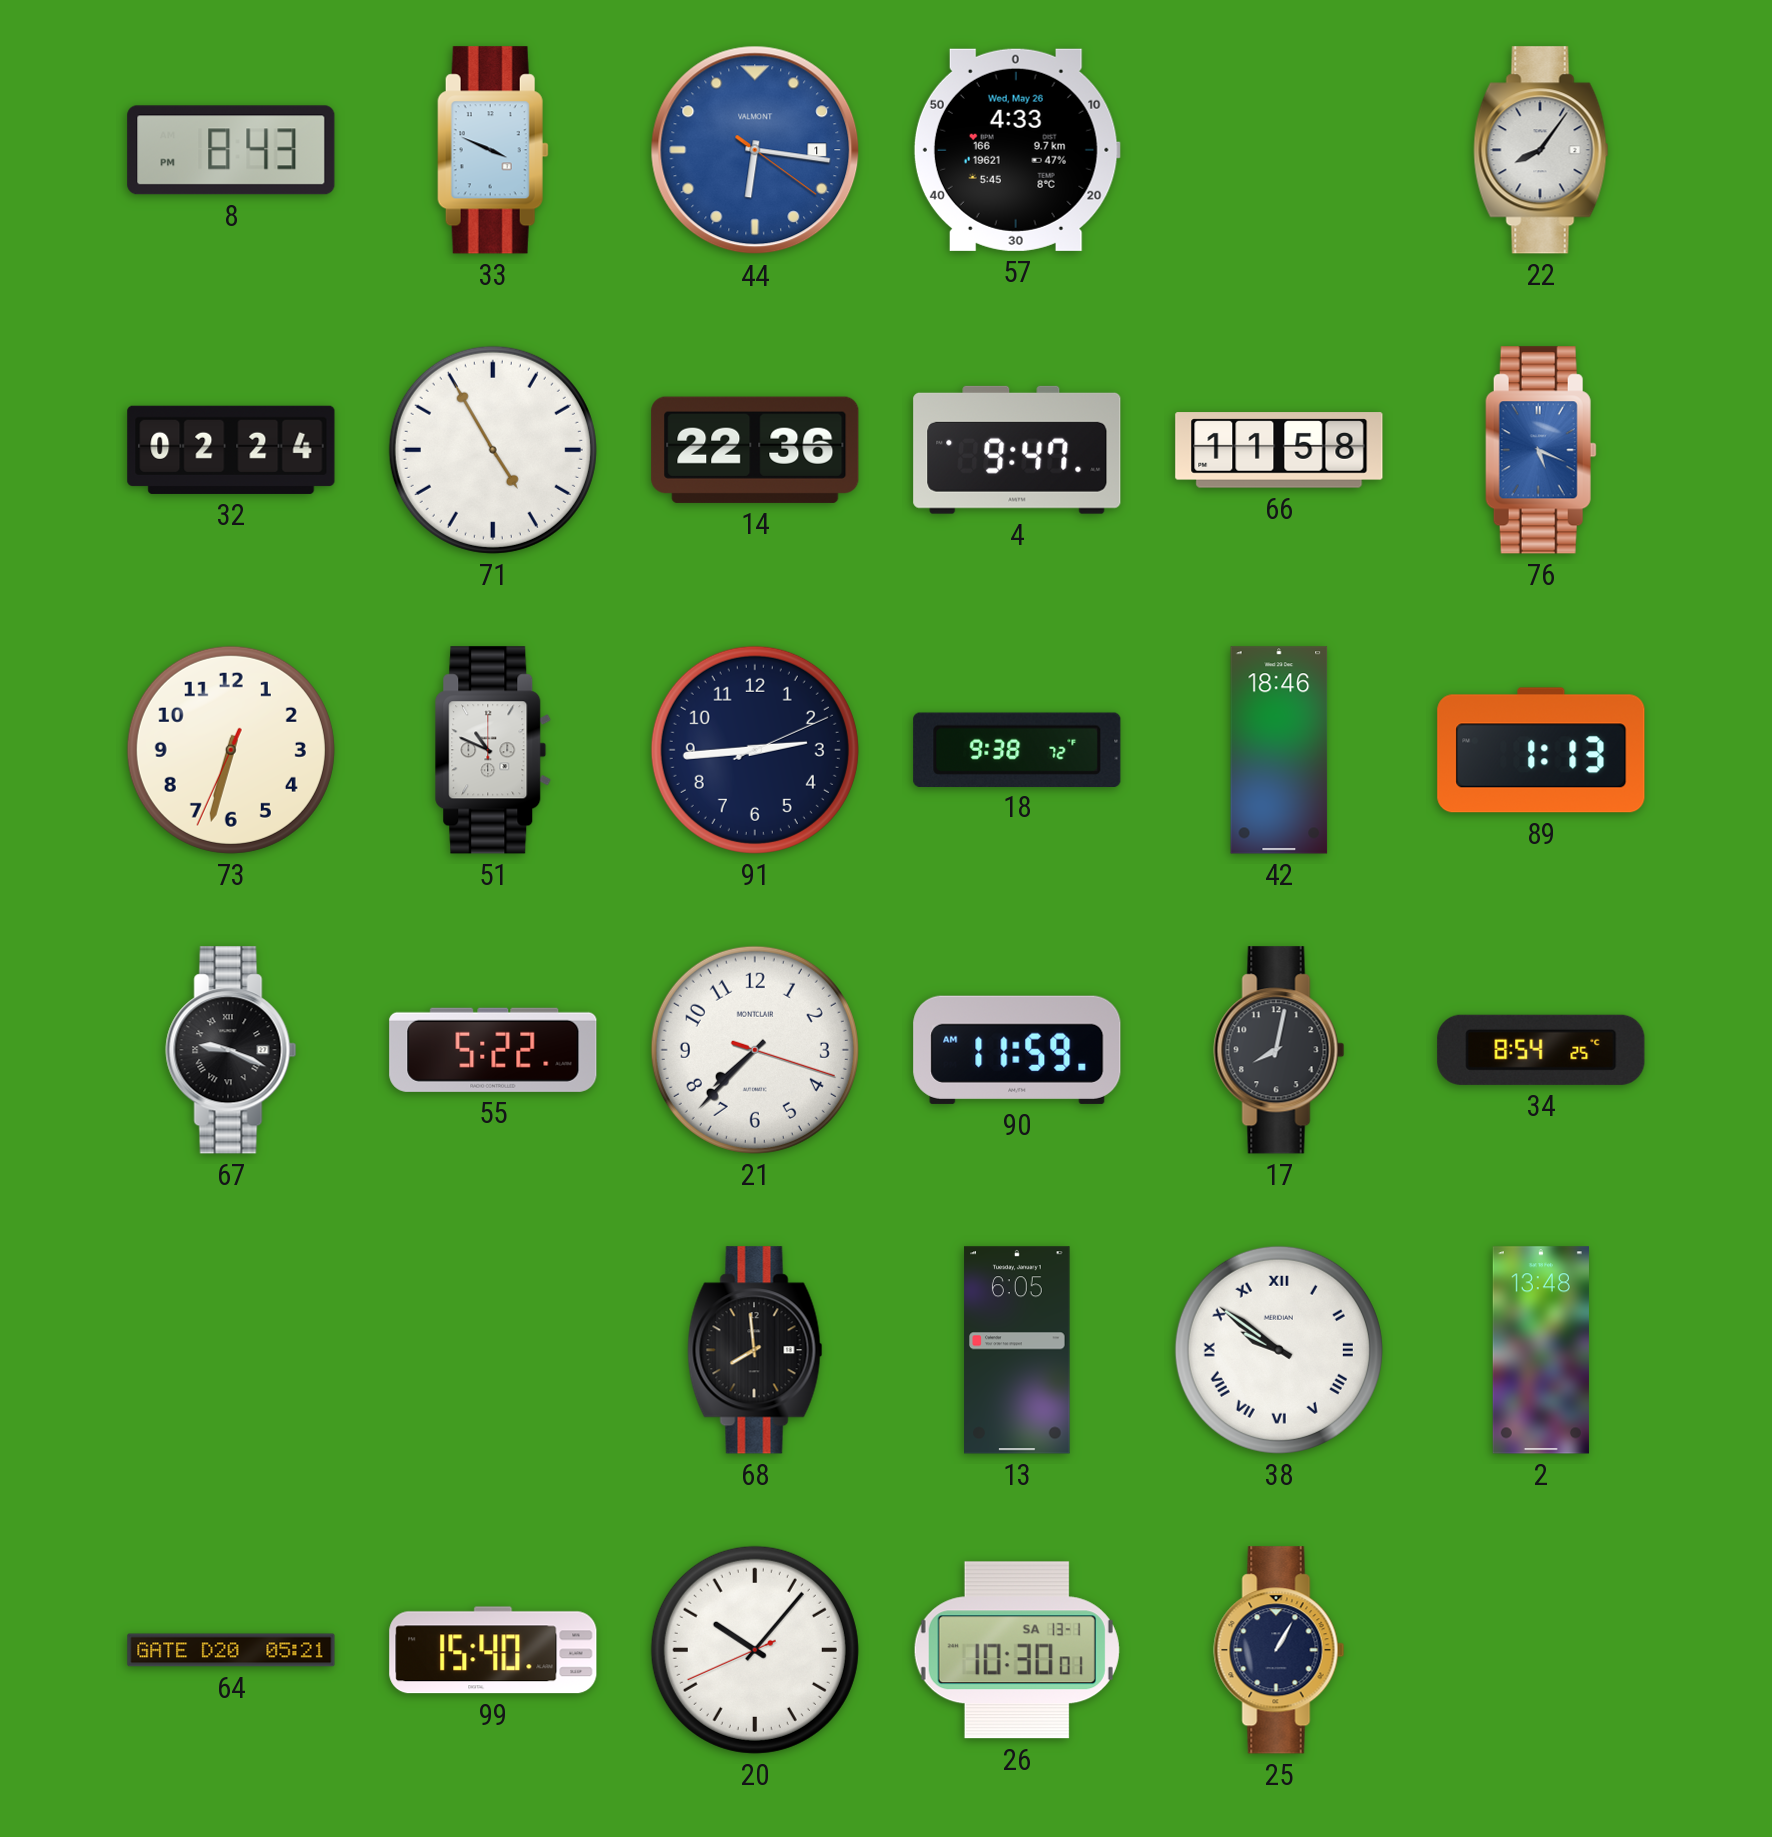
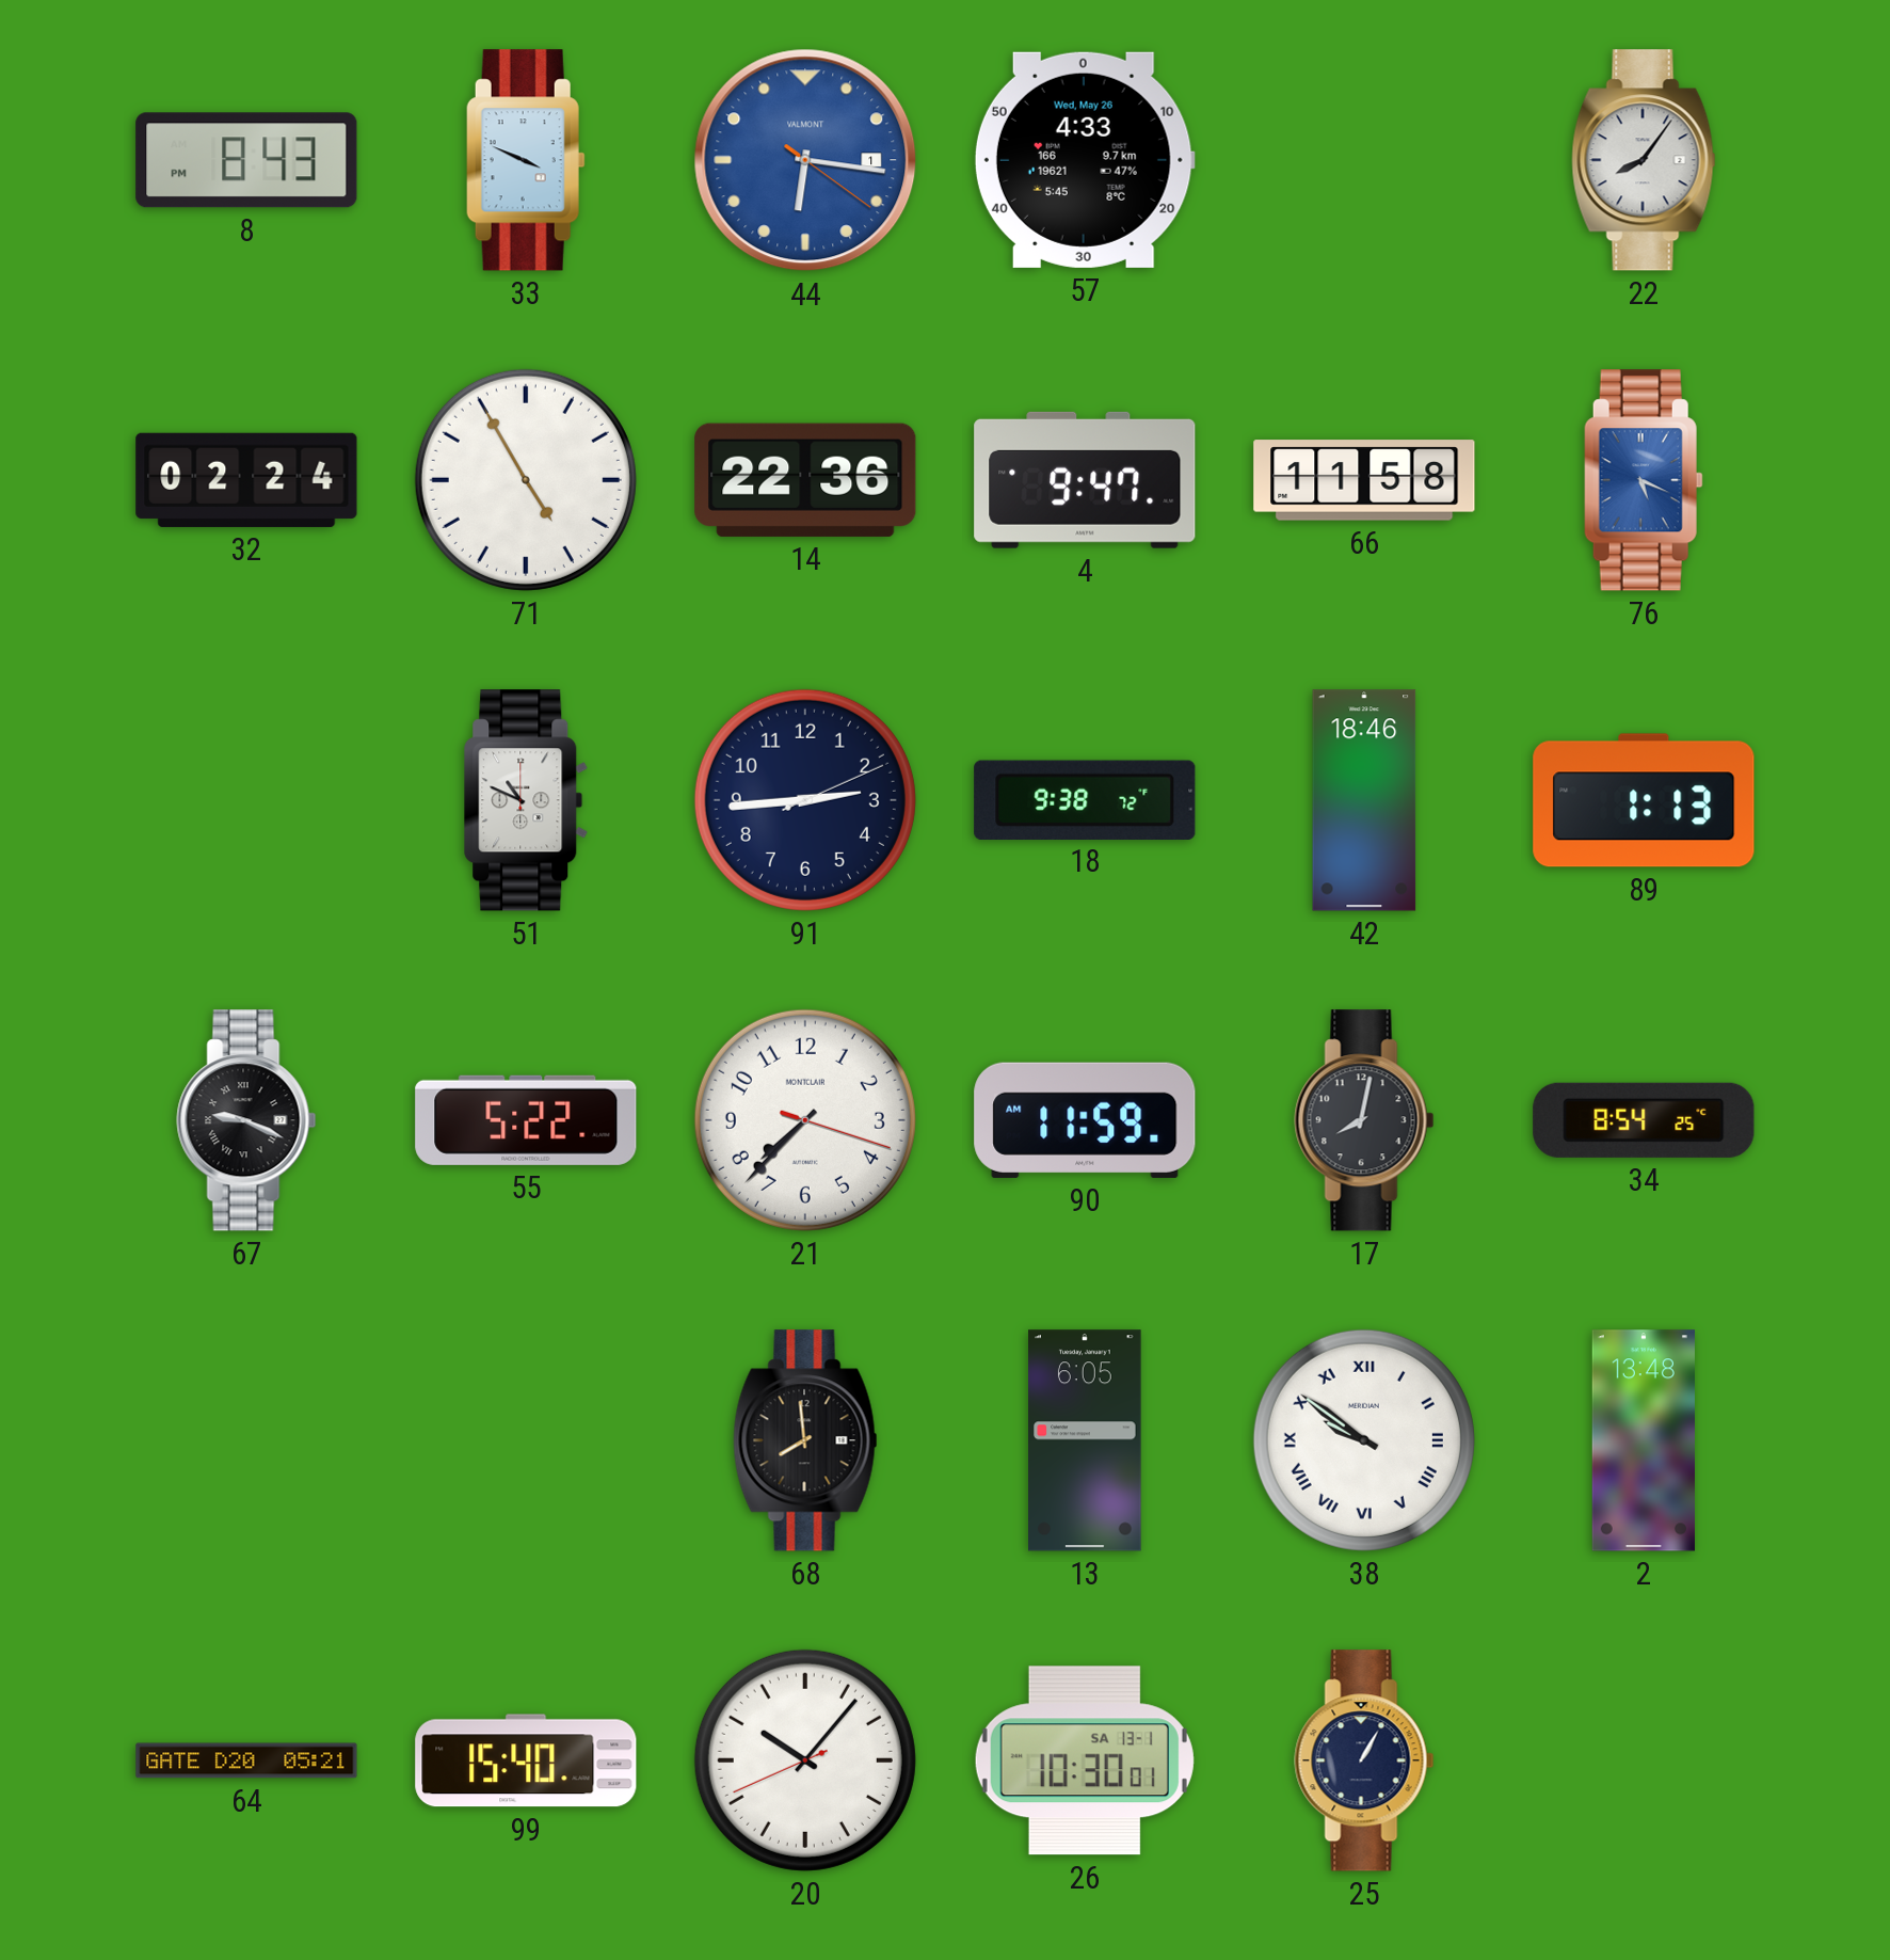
73: 6:32 -> none (231, 750)
